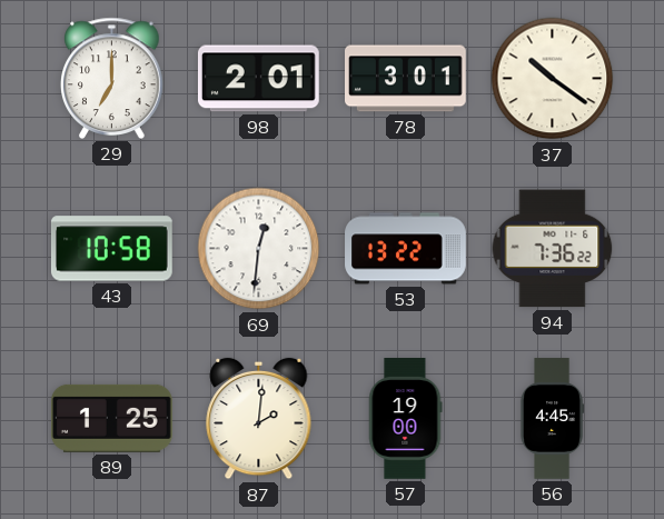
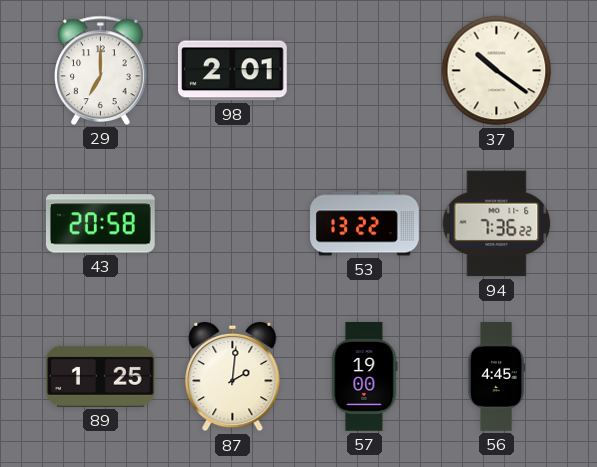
78: 3:01 -> none (406, 79)
43: 10:58 -> 20:58 (100, 224)
69: 12:31 -> none (259, 249)
